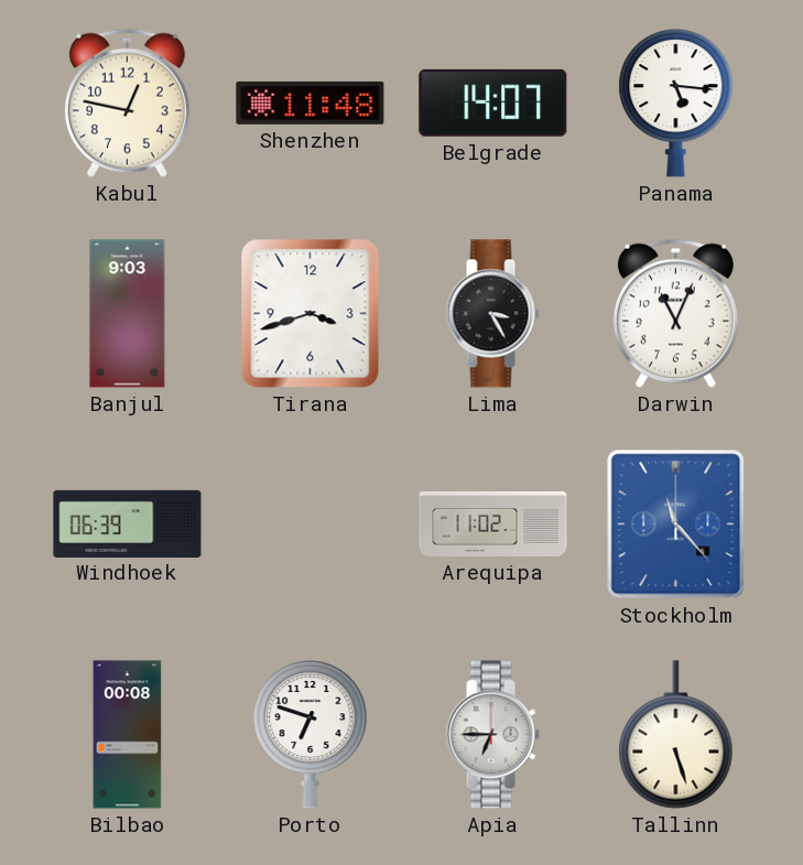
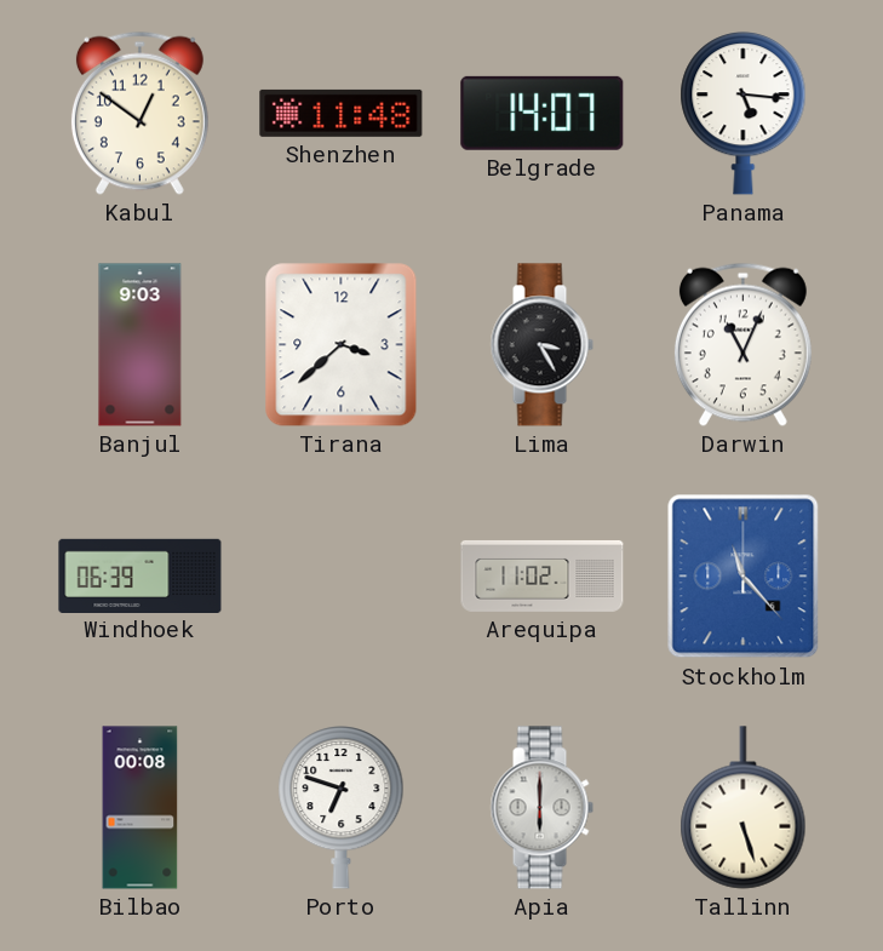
Kabul: 12:47 -> 12:51 (139, 113)
Tirana: 3:42 -> 3:38 (342, 345)
Apia: 6:45 -> 6:00 (541, 808)
